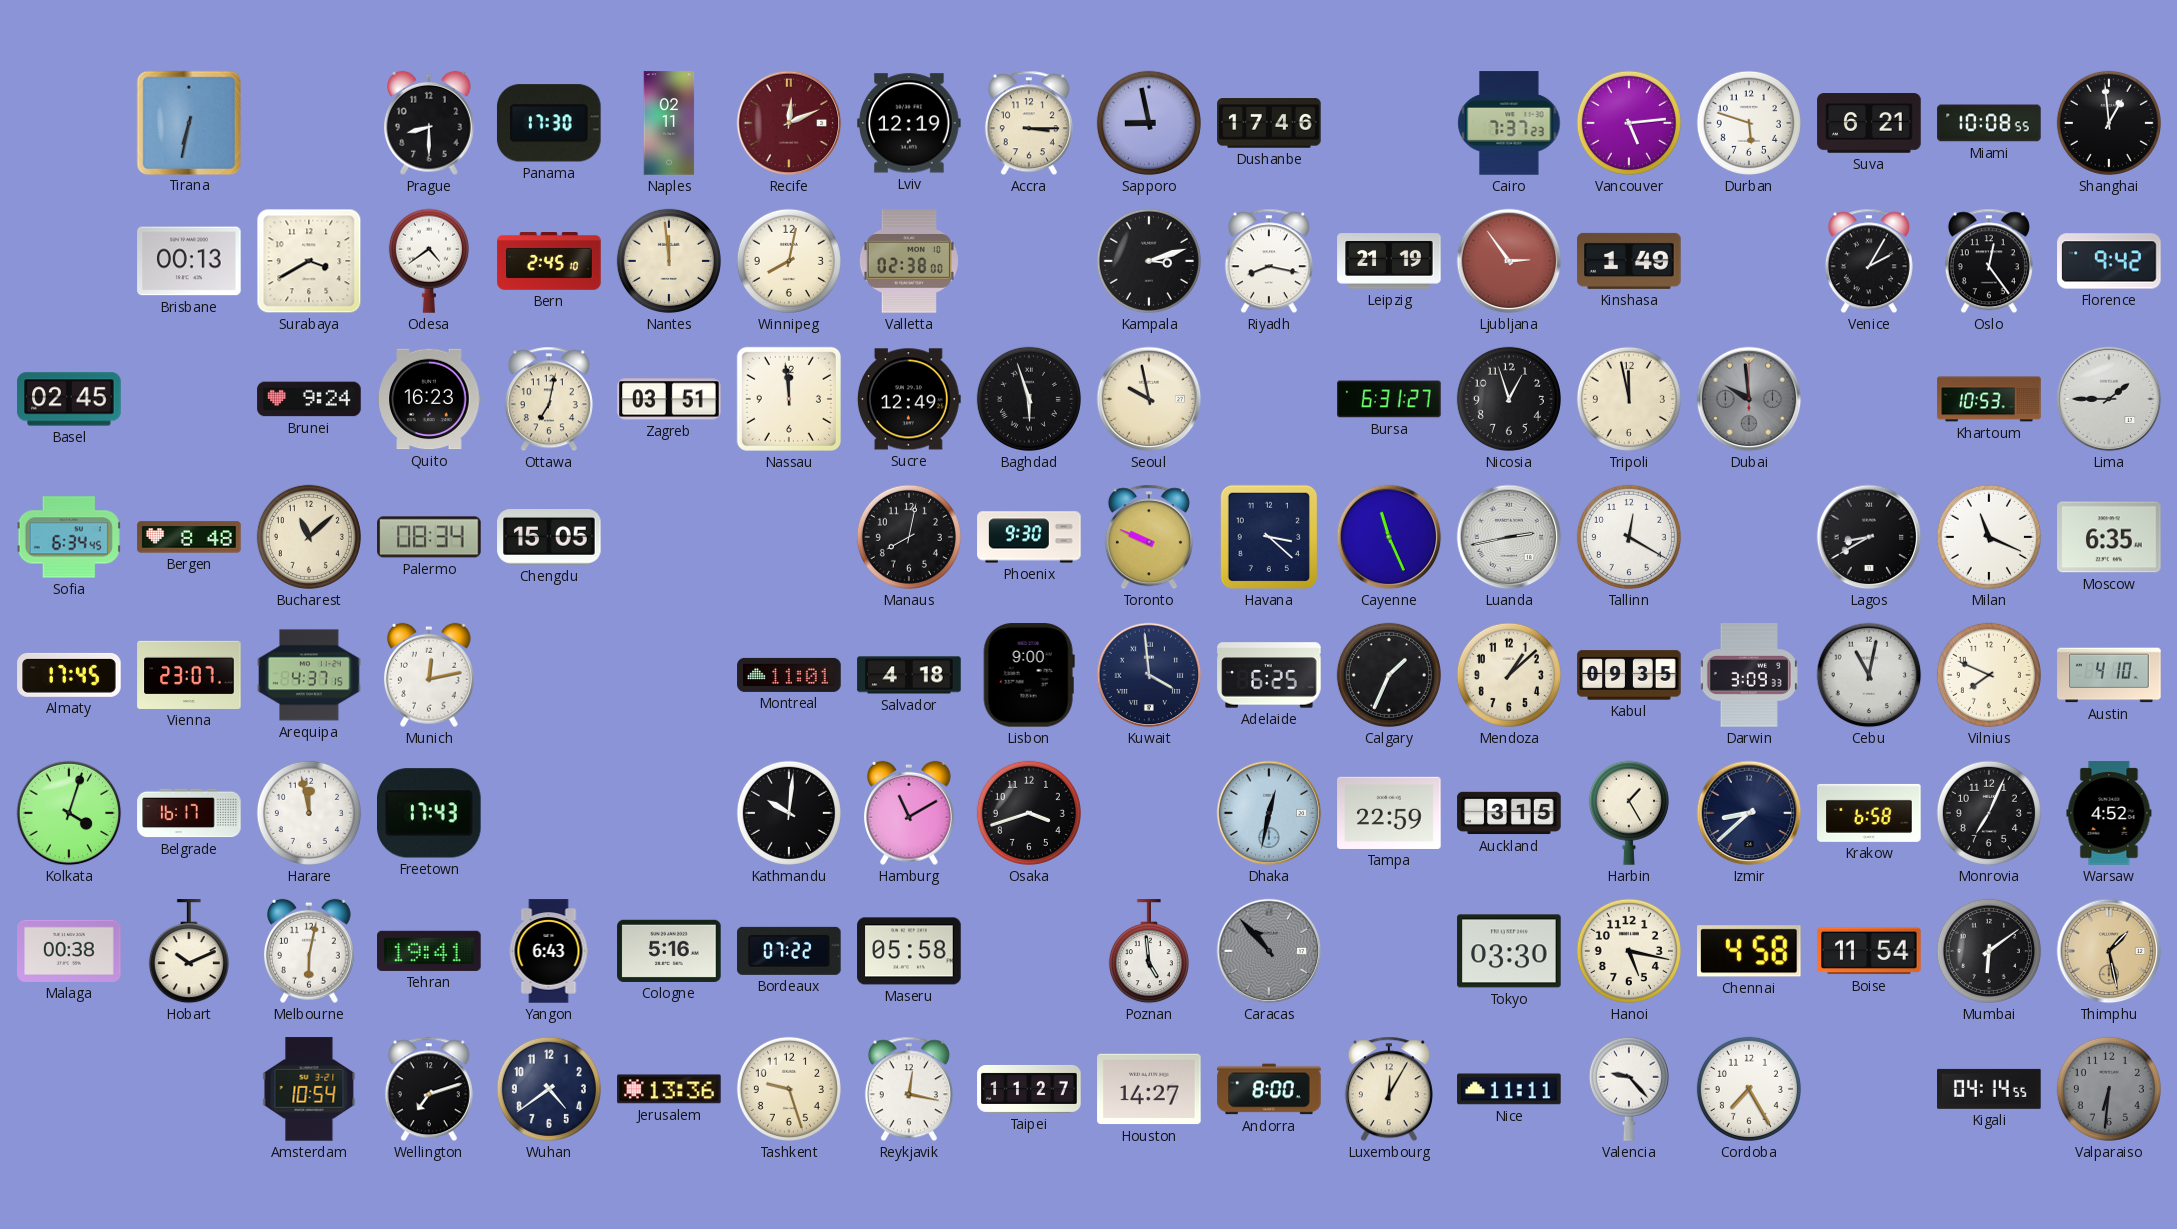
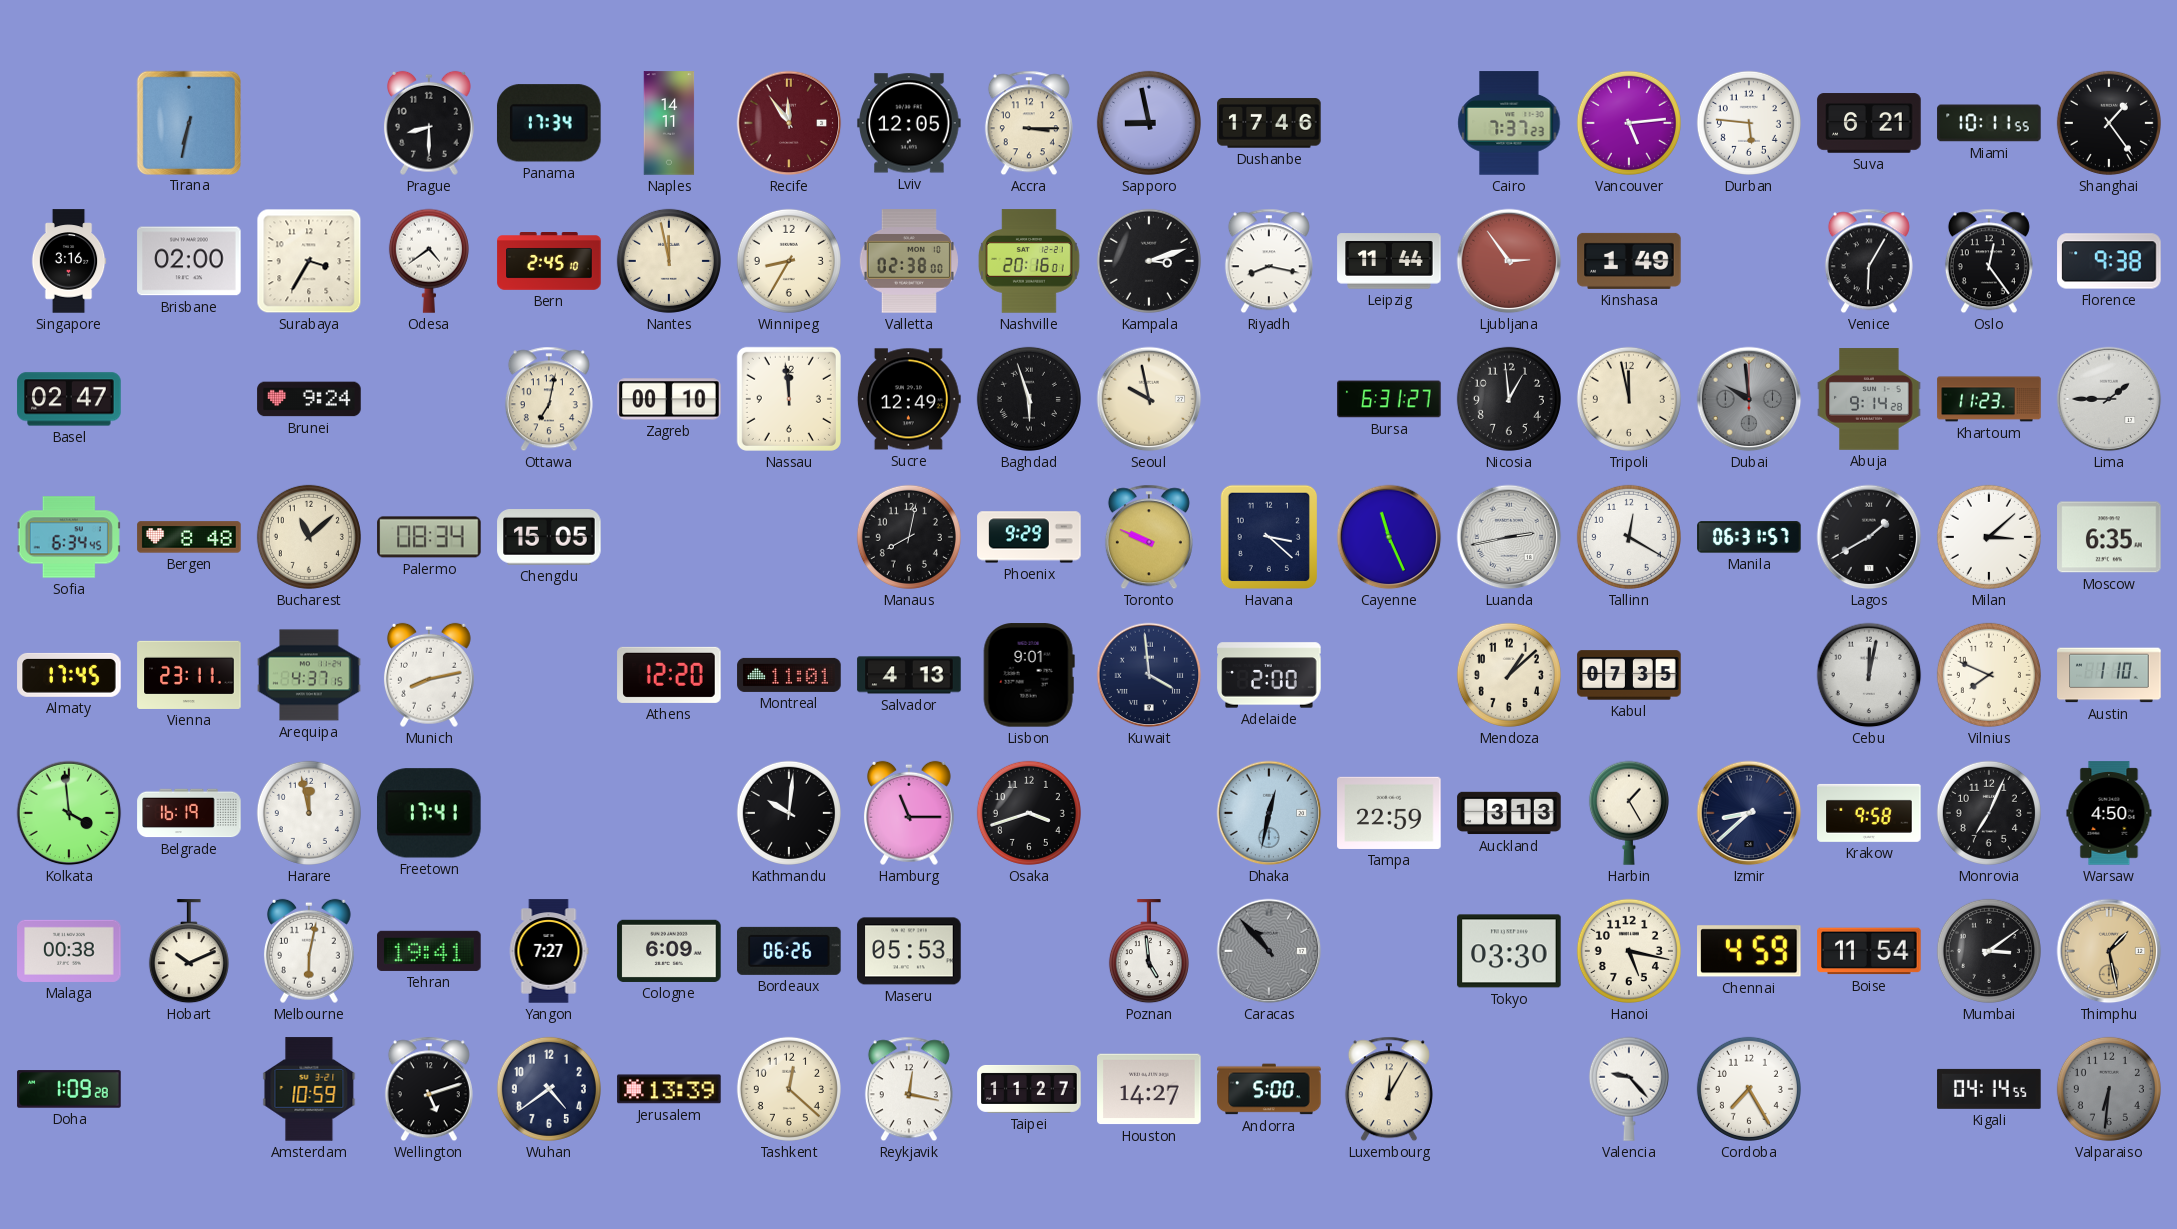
Panama: 17:30 -> 17:34 (549, 123)
Naples: 02:11 -> 14:11 (669, 123)
Recife: 12:11 -> 11:54 (789, 123)
Lviv: 12:19 -> 12:05 (909, 123)
Durban: 5:48 -> 5:46 (1749, 123)
Miami: 10:08 -> 10:11 (1989, 123)
Shanghai: 12:59 -> 1:24 (2109, 123)
Singapore: none -> 3:16 (69, 261)
Brisbane: 00:13 -> 02:00 (189, 261)
Surabaya: 3:40 -> 3:35 (309, 261)
Nantes: 11:59 -> 11:58 (669, 261)
Winnipeg: 8:02 -> 8:35 (789, 261)
Nashville: none -> 20:16 (1029, 261)
Leipzig: 21:19 -> 11:44 (1389, 261)
Venice: 2:05 -> 6:05 (1869, 261)
Florence: 9:42 -> 9:38 (2109, 261)
Basel: 02:45 -> 02:47 (69, 399)
Quito: 16:23 -> none (429, 399)
Zagreb: 03:51 -> 00:10 (669, 399)
Nicosia: 12:57 -> 12:59 (1509, 399)
Abuja: none -> 9:14 (1869, 399)
Khartoum: 10:53 -> 11:23 (1989, 399)
Phoenix: 9:30 -> 9:29 (1029, 537)
Manila: none -> 06:31 (1749, 537)
Lagos: 8:40 -> 1:40 (1869, 537)
Milan: 11:19 -> 3:08 (1989, 537)
Vienna: 23:07 -> 23:11 (189, 675)
Munich: 12:13 -> 8:13 (429, 675)
Athens: none -> 12:20 (669, 675)
Salvador: 4:18 -> 4:13 (909, 675)
Lisbon: 9:00 -> 9:01 (1029, 675)
Adelaide: 6:25 -> 2:00 (1269, 675)
Calgary: 1:34 -> none (1389, 675)
Kabul: 09:35 -> 07:35 (1629, 675)
Darwin: 3:09 -> none (1749, 675)
Cebu: 11:02 -> 12:02 (1869, 675)
Austin: 4:10 -> 1:10 (2109, 675)
Kolkata: 4:03 -> 3:59 (69, 813)
Belgrade: 16:17 -> 16:19 (189, 813)
Freetown: 17:43 -> 17:41 (430, 813)
Hamburg: 11:10 -> 11:15 (909, 813)
Auckland: 3:15 -> 3:13 (1509, 813)
Krakow: 6:58 -> 9:58 (1869, 813)
Warsaw: 4:52 -> 4:50 (2109, 813)
Yangon: 6:43 -> 7:27 (549, 951)
Cologne: 5:16 -> 6:09 (669, 951)
Bordeaux: 07:22 -> 06:26 (789, 951)
Maseru: 05:58 -> 05:53 (909, 951)
Chennai: 4:58 -> 4:59 (1750, 951)
Mumbai: 6:09 -> 3:09 (1989, 951)
Doha: none -> 1:09 (69, 1089)
Amsterdam: 10:54 -> 10:59 (309, 1089)
Wellington: 7:12 -> 5:12 (429, 1089)
Jerusalem: 13:36 -> 13:39 (669, 1089)
Tashkent: 9:27 -> 12:22 (789, 1089)
Andorra: 8:00 -> 5:00 (1269, 1089)
Nice: 11:11 -> none (1509, 1089)
